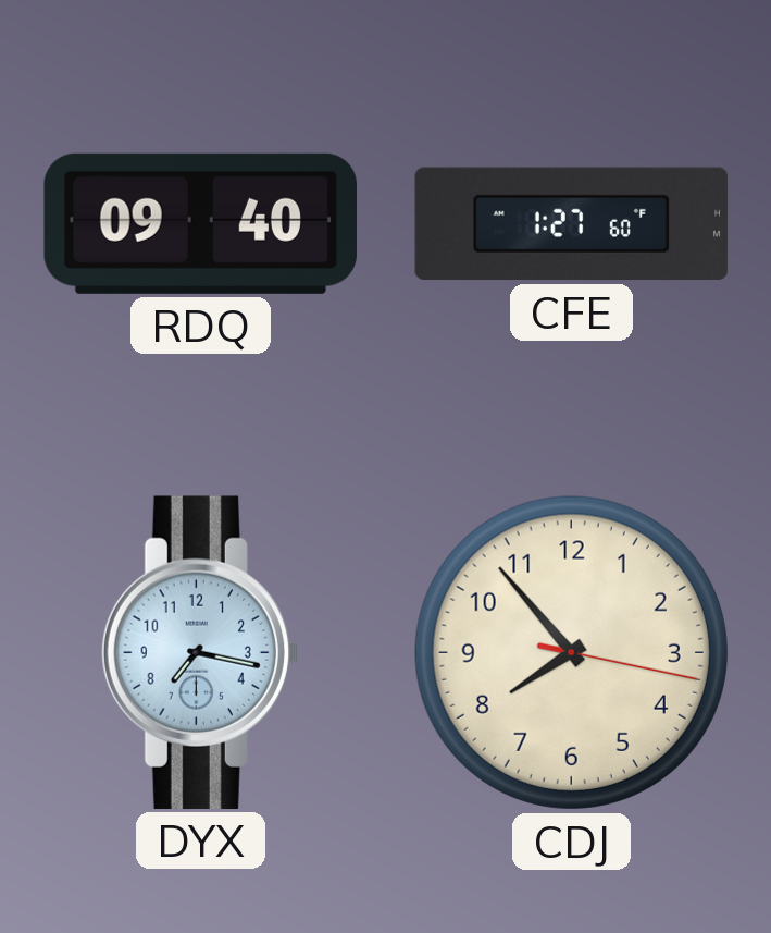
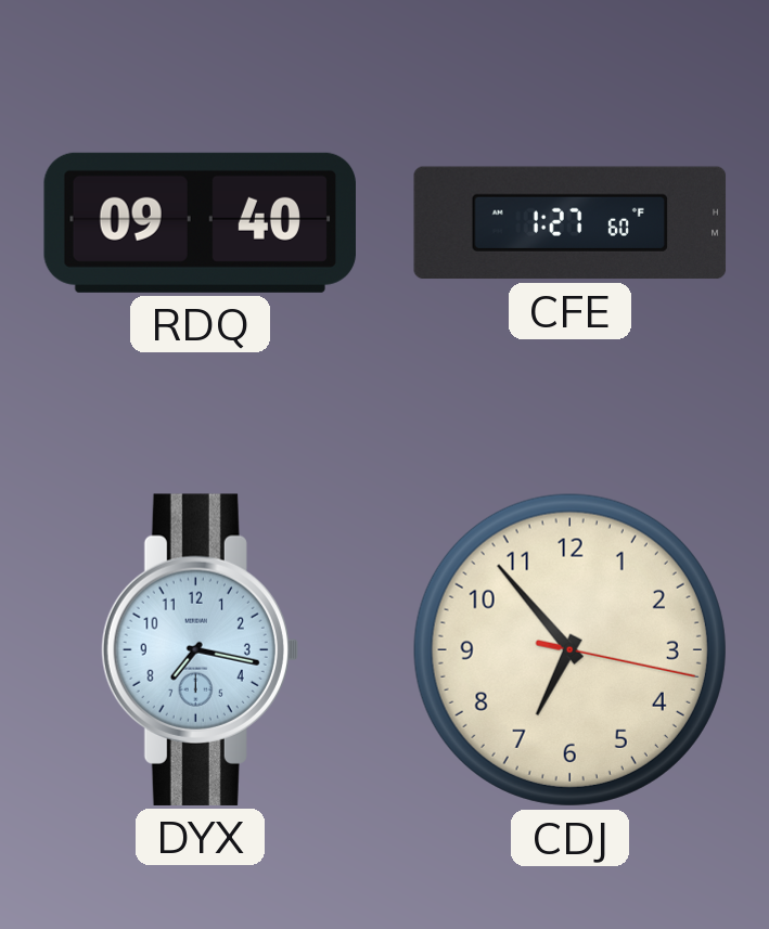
CDJ: 7:53 -> 6:53 (569, 649)
